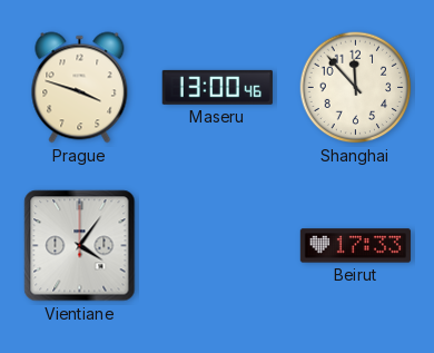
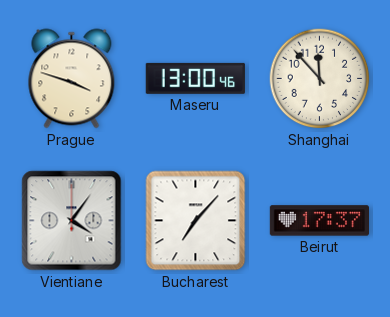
Bucharest: none -> 7:07 (196, 221)
Beirut: 17:33 -> 17:37 (319, 221)
